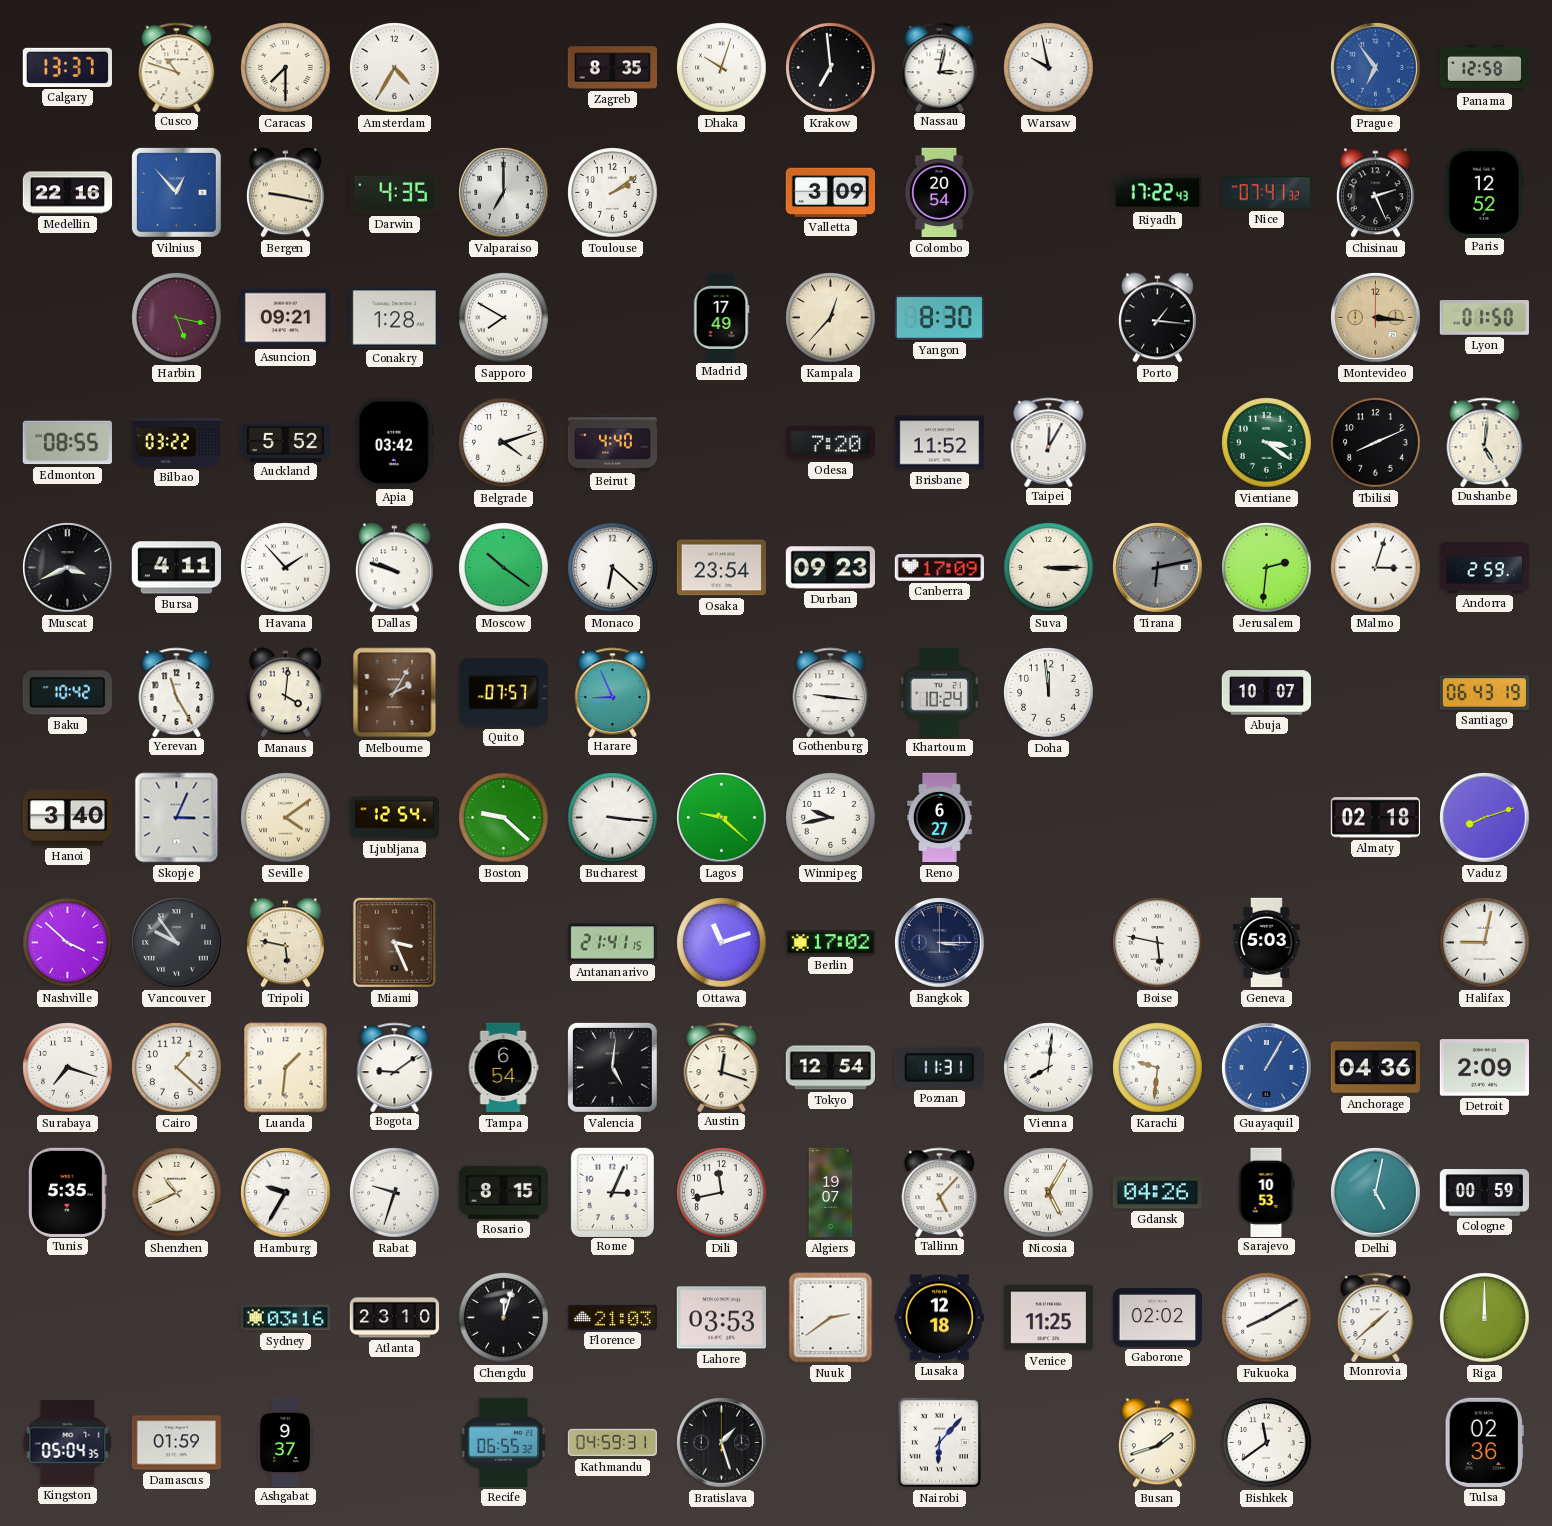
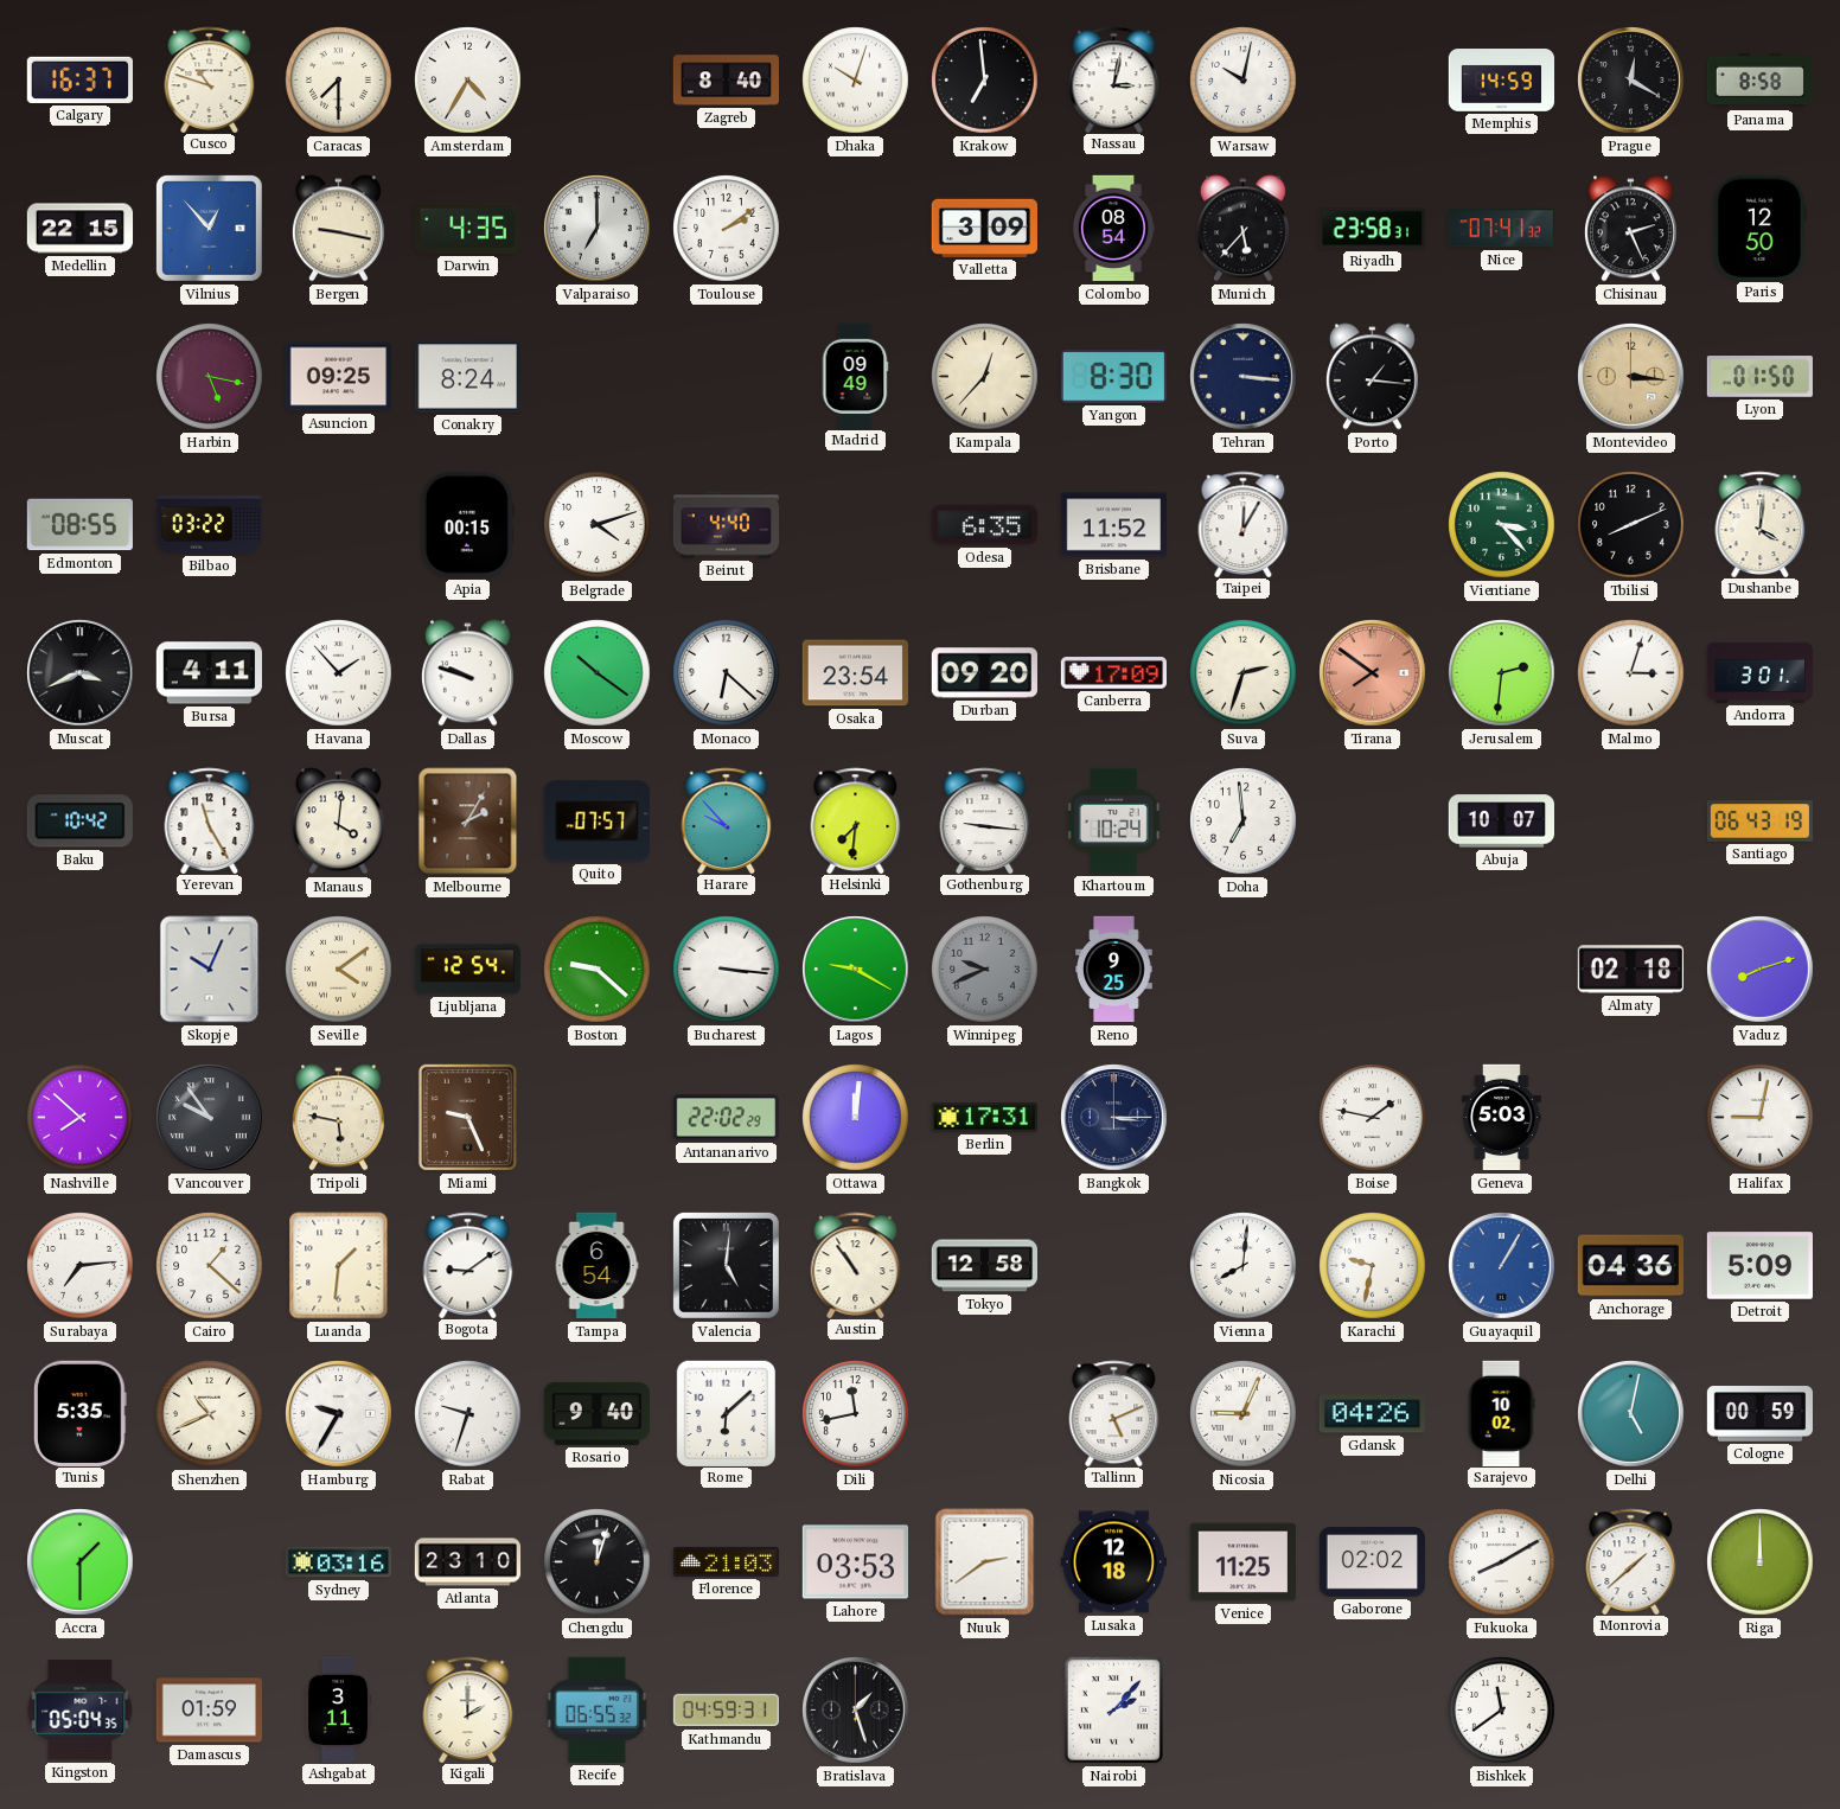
Calgary: 13:37 -> 16:37 (79, 79)
Zagreb: 8:35 -> 8:40 (726, 81)
Warsaw: 9:58 -> 10:02 (1244, 81)
Memphis: none -> 14:59 (1502, 81)
Prague: 6:54 -> 12:20 (1631, 81)
Prague dial: blue -> black (1631, 81)
Panama: 12:58 -> 8:58 (1761, 81)
Medellin: 22:16 -> 22:15 (81, 229)
Colombo: 20:54 -> 08:54 (1113, 229)
Munich: none -> 5:37 (1242, 229)
Riyadh: 17:22 -> 23:58 (1372, 229)
Paris: 12:52 -> 12:50 (1759, 228)
Asuncion: 09:21 -> 09:25 (338, 377)
Conakry: 1:28 -> 8:24 (467, 377)
Sapporo: 7:50 -> none (504, 318)
Madrid: 17:49 -> 09:49 (855, 376)
Tehran: none -> 3:16 (1244, 377)
Auckland: 5:52 -> none (285, 442)
Apia: 03:42 -> 00:15 (467, 524)
Odesa: 7:20 -> 6:35 (984, 525)
Vientiane: 3:21 -> 3:23 (1502, 525)
Dushanbe: 5:01 -> 4:01 (1761, 524)
Durban: 09:23 -> 09:20 (984, 673)
Suva: 3:15 -> 2:33 (1244, 673)
Tirana: 6:13 -> 7:51 (1373, 673)
Tirana dial: grey -> salmon (1373, 673)
Andorra: 2:59 -> 3:01 (1761, 672)
Harare: 8:56 -> 9:53 (727, 820)
Helsinki: none -> 7:31 (856, 820)
Doha: 11:59 -> 6:59 (1244, 822)
Hanoi: 3:40 -> none (67, 818)
Skopje: 3:04 -> 10:04 (210, 970)
Lagos: 9:22 -> 9:20 (856, 970)
Winnipeg: 9:43 -> 9:41 (985, 970)
Winnipeg dial: white -> grey (985, 970)
Reno: 6:27 -> 9:25 (1114, 970)
Nashville: 3:52 -> 7:52 (81, 1118)
Miami: 3:26 -> 9:26 (467, 1117)
Antananarivo: 21:41 -> 22:02 (726, 1118)
Ottawa: 11:12 -> 12:01 (856, 1118)
Berlin: 17:02 -> 17:31 (984, 1118)
Boise: 5:47 -> 1:47 (1373, 1118)
Surabaya: 7:18 -> 7:14 (81, 1266)
Austin: 12:18 -> 10:54 (856, 1265)
Tokyo: 12:54 -> 12:58 (984, 1266)
Poznan: 11:31 -> none (939, 1067)
Karachi: 9:31 -> 9:32 (1373, 1266)
Detroit: 2:09 -> 5:09 (1759, 1266)
Rosario: 8:15 -> 9:40 (596, 1413)
Rome: 3:04 -> 6:08 (726, 1413)
Algiers: 19:07 -> none (831, 1193)
Tallinn: 5:07 -> 5:11 (1114, 1413)
Nicosia: 5:05 -> 9:04 (1244, 1414)
Sarajevo: 10:53 -> 10:02 (1501, 1413)
Accra: none -> 1:30 (81, 1562)
Ashgabat: 9:37 -> 3:11 (338, 1709)
Kigali: none -> 2:00 (468, 1709)
Nairobi: 6:07 -> 2:07 (1113, 1709)
Busan: 1:42 -> none (1157, 1443)
Tulsa: 02:36 -> none (1484, 1442)
